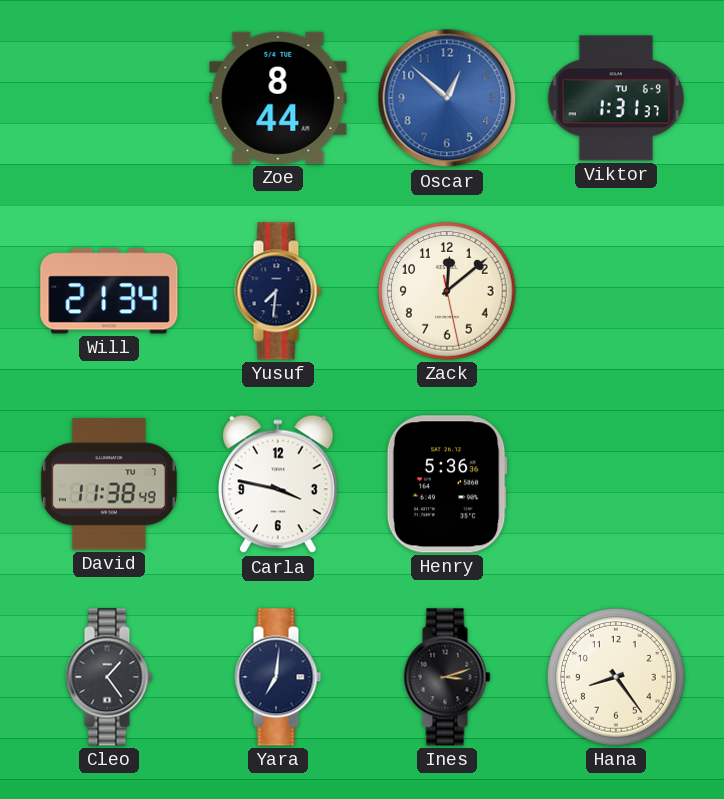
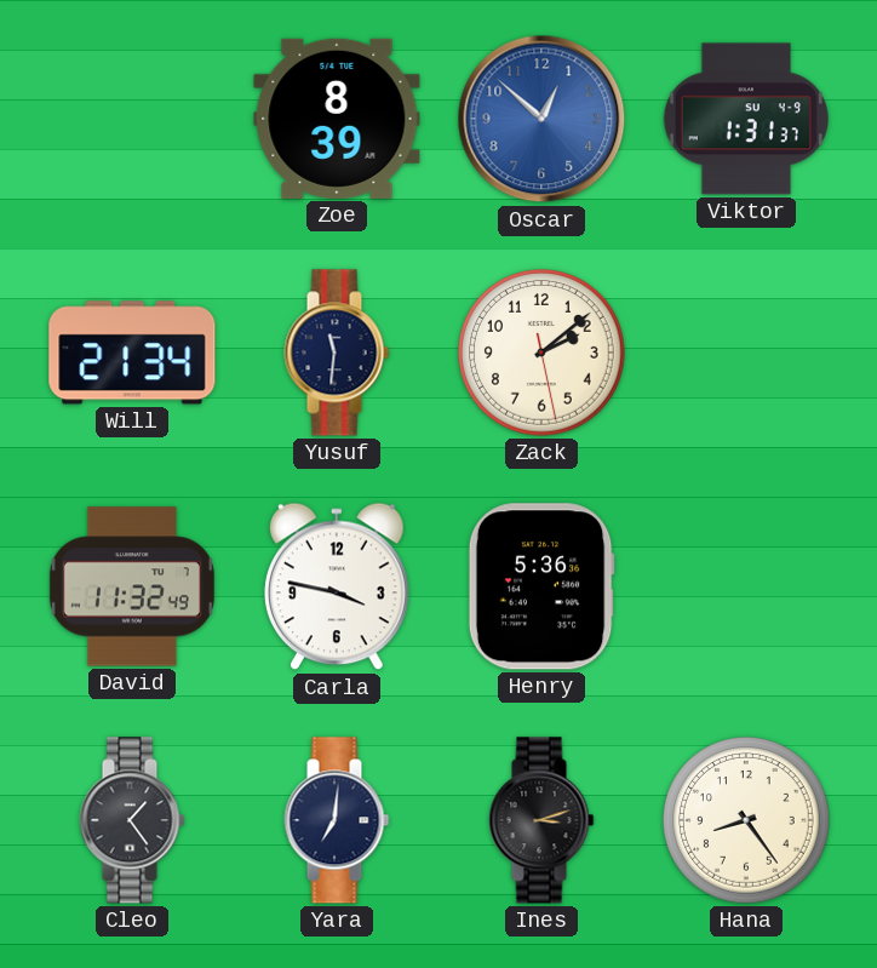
Zoe: 8:44 -> 8:39 (337, 119)
Viktor date: TU 6-9 -> SU 4-9 (746, 119)
Yusuf: 7:31 -> 11:31 (337, 353)
Zack: 12:08 -> 2:08 (541, 353)
David: 11:38 -> 11:32 (132, 586)
